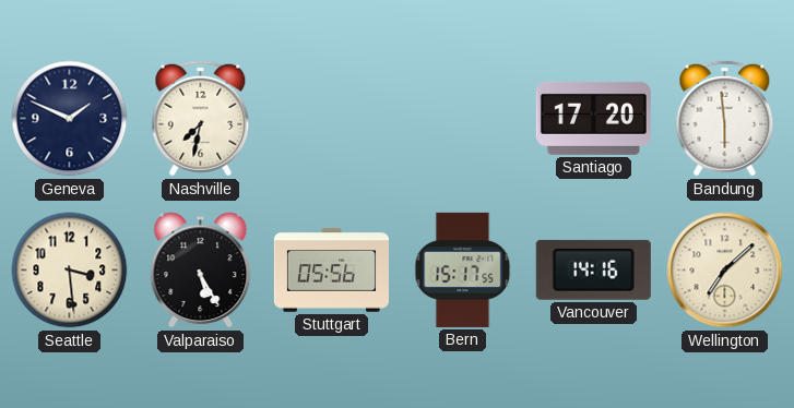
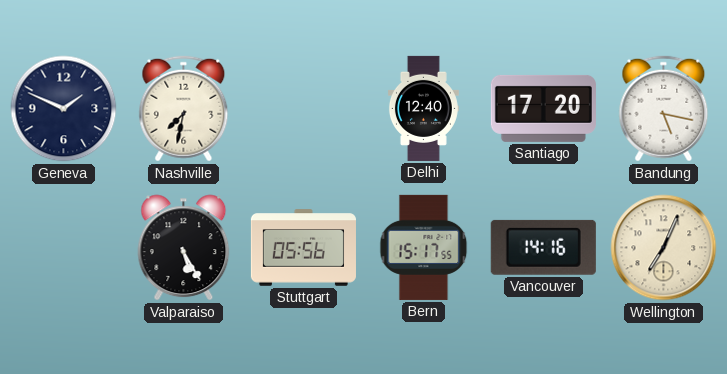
Delhi: none -> 12:40 (423, 108)
Bandung: 5:59 -> 5:17 (664, 109)
Seattle: 3:29 -> none (70, 271)
Wellington: 7:08 -> 7:04 (664, 248)
